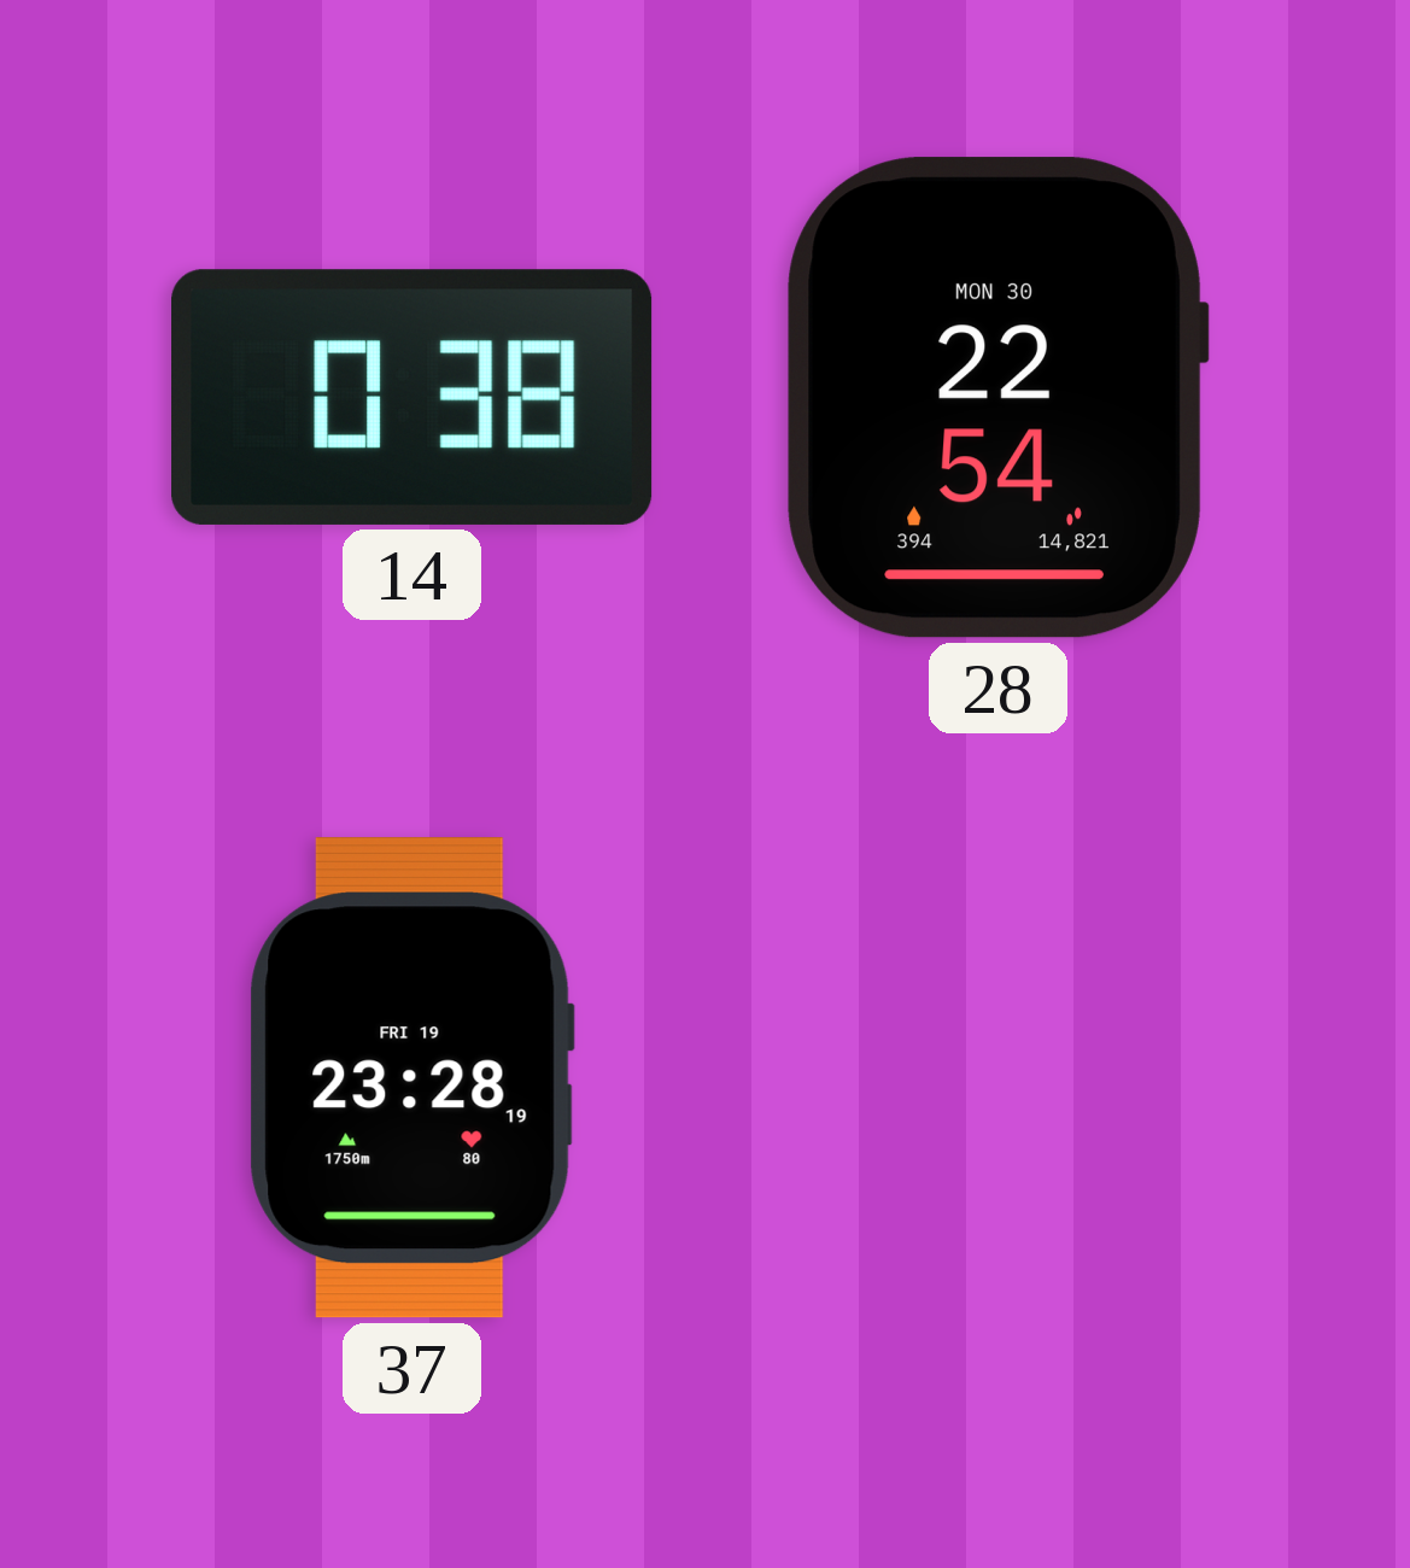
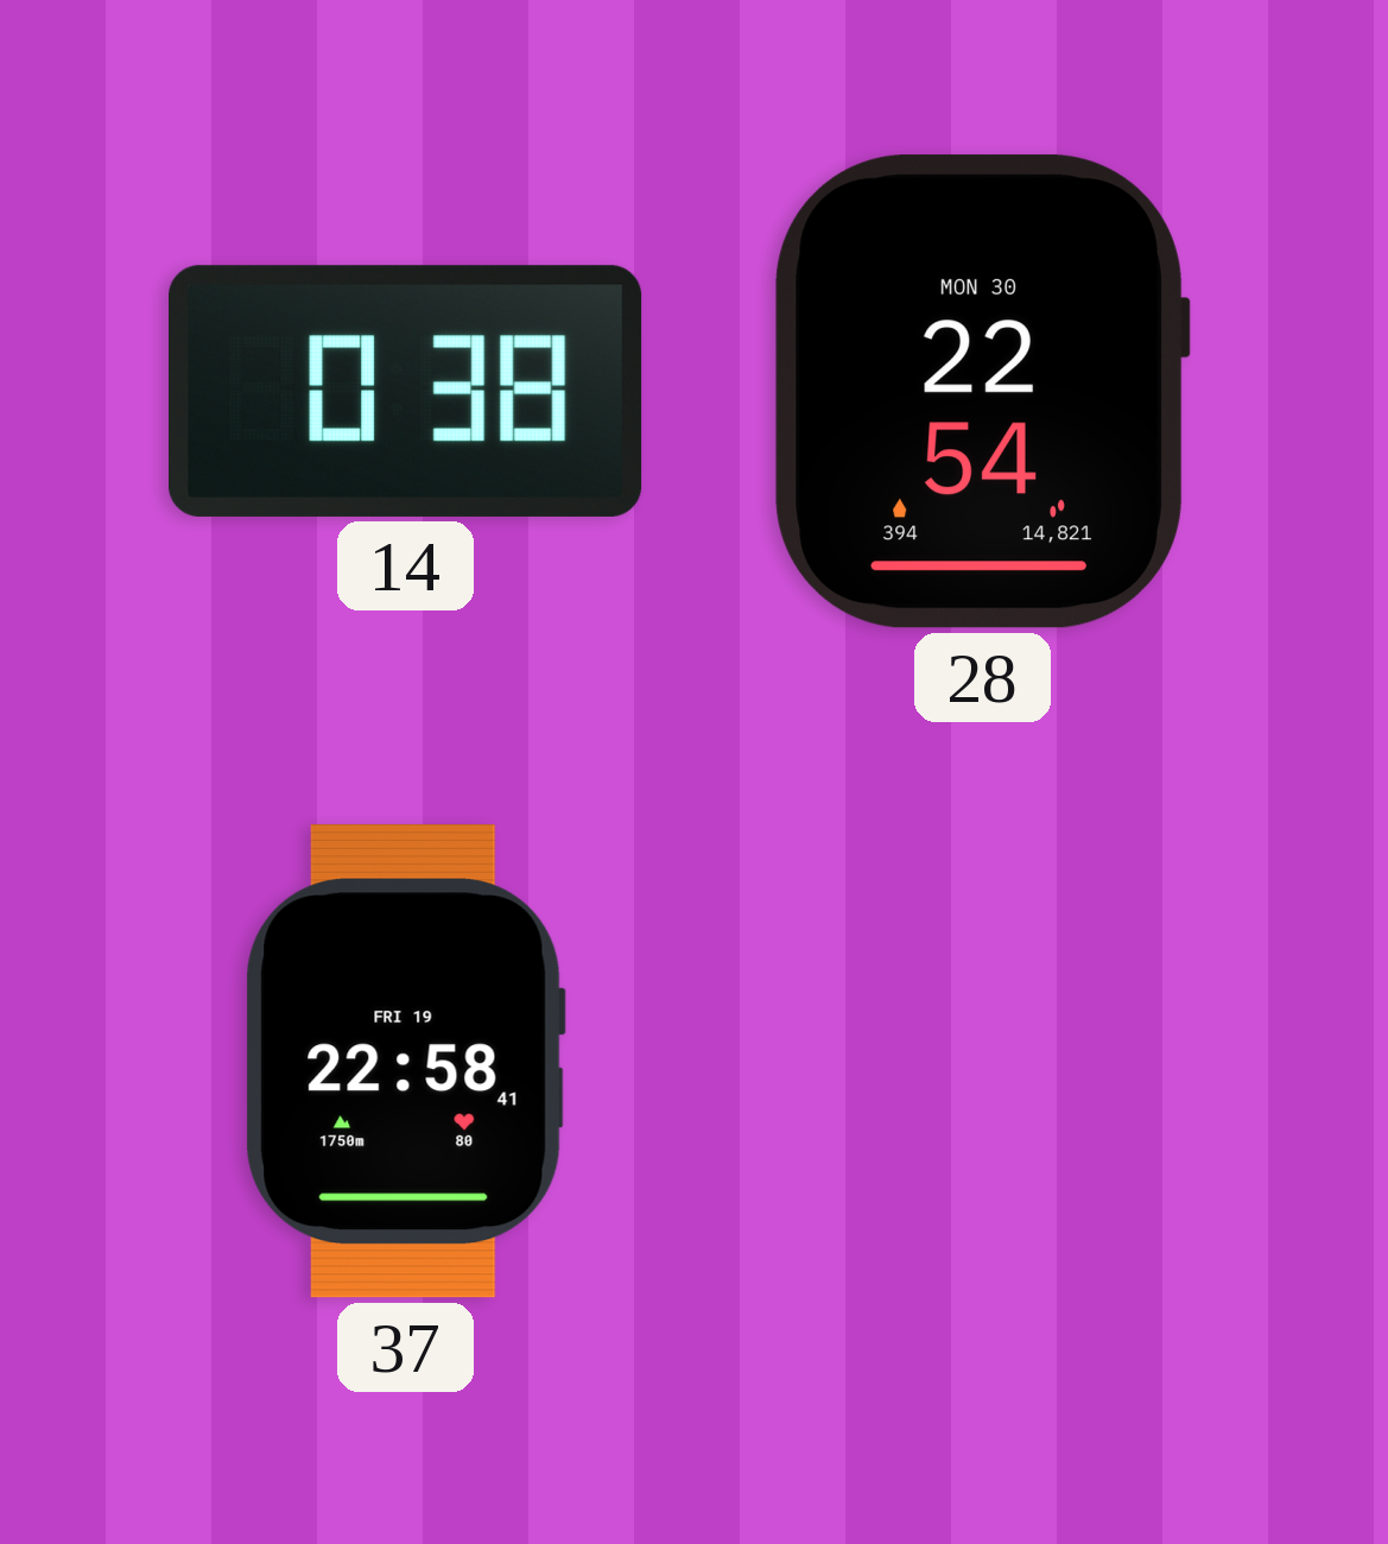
37: 23:28 -> 22:58 (405, 1062)
